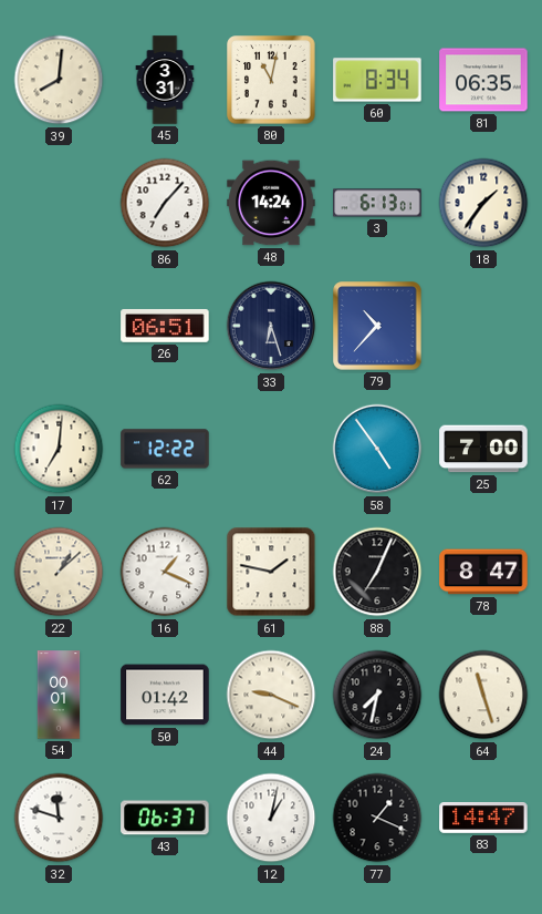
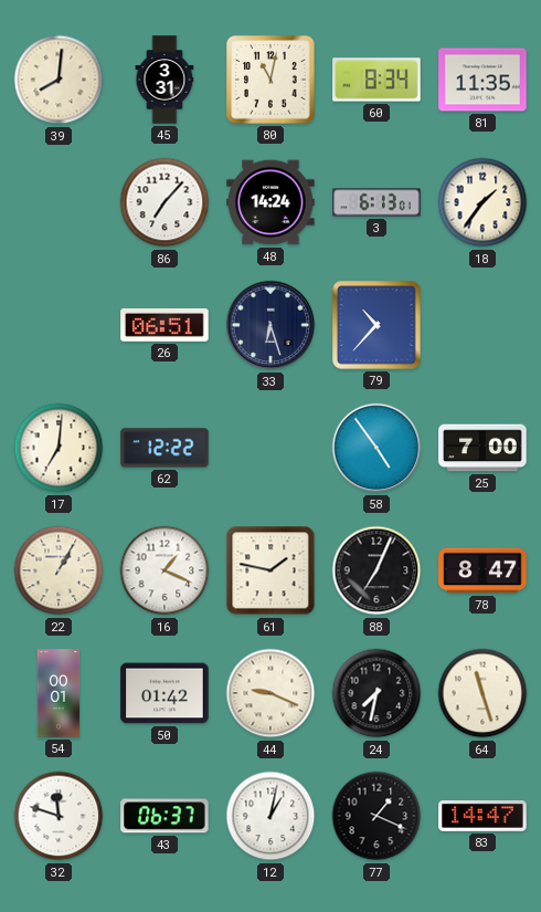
81: 06:35 -> 11:35 (482, 80)
22: 1:08 -> 1:05 (59, 570)
